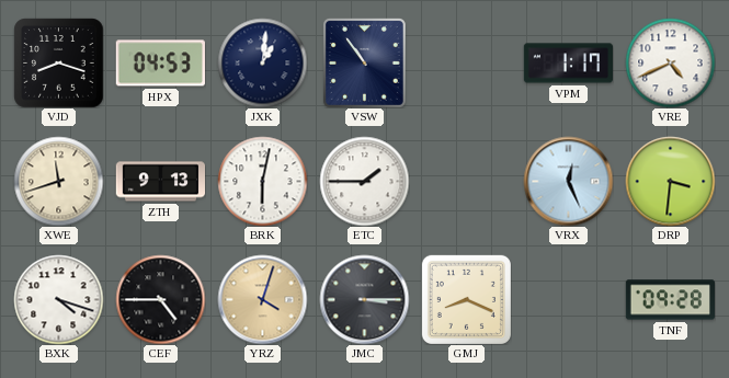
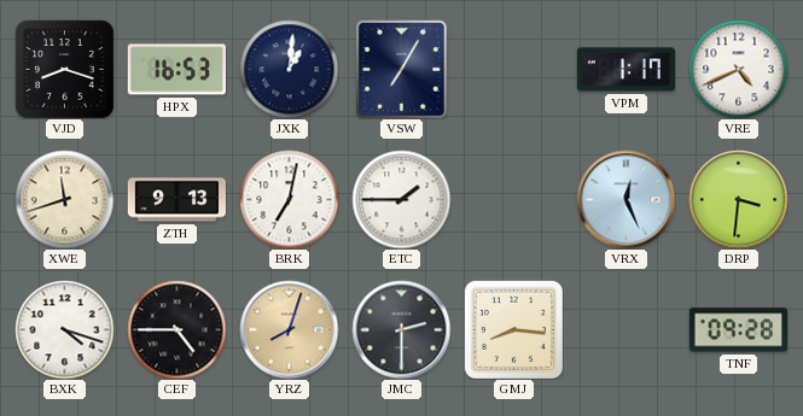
HPX: 04:53 -> 16:53 (176, 70)
VSW: 10:54 -> 7:05 (401, 69)
BRK: 6:02 -> 7:02 (289, 199)
YRZ: 4:03 -> 8:03 (289, 329)
JMC: 3:15 -> 2:30 (401, 329)
GMJ: 8:19 -> 8:16 (513, 329)
